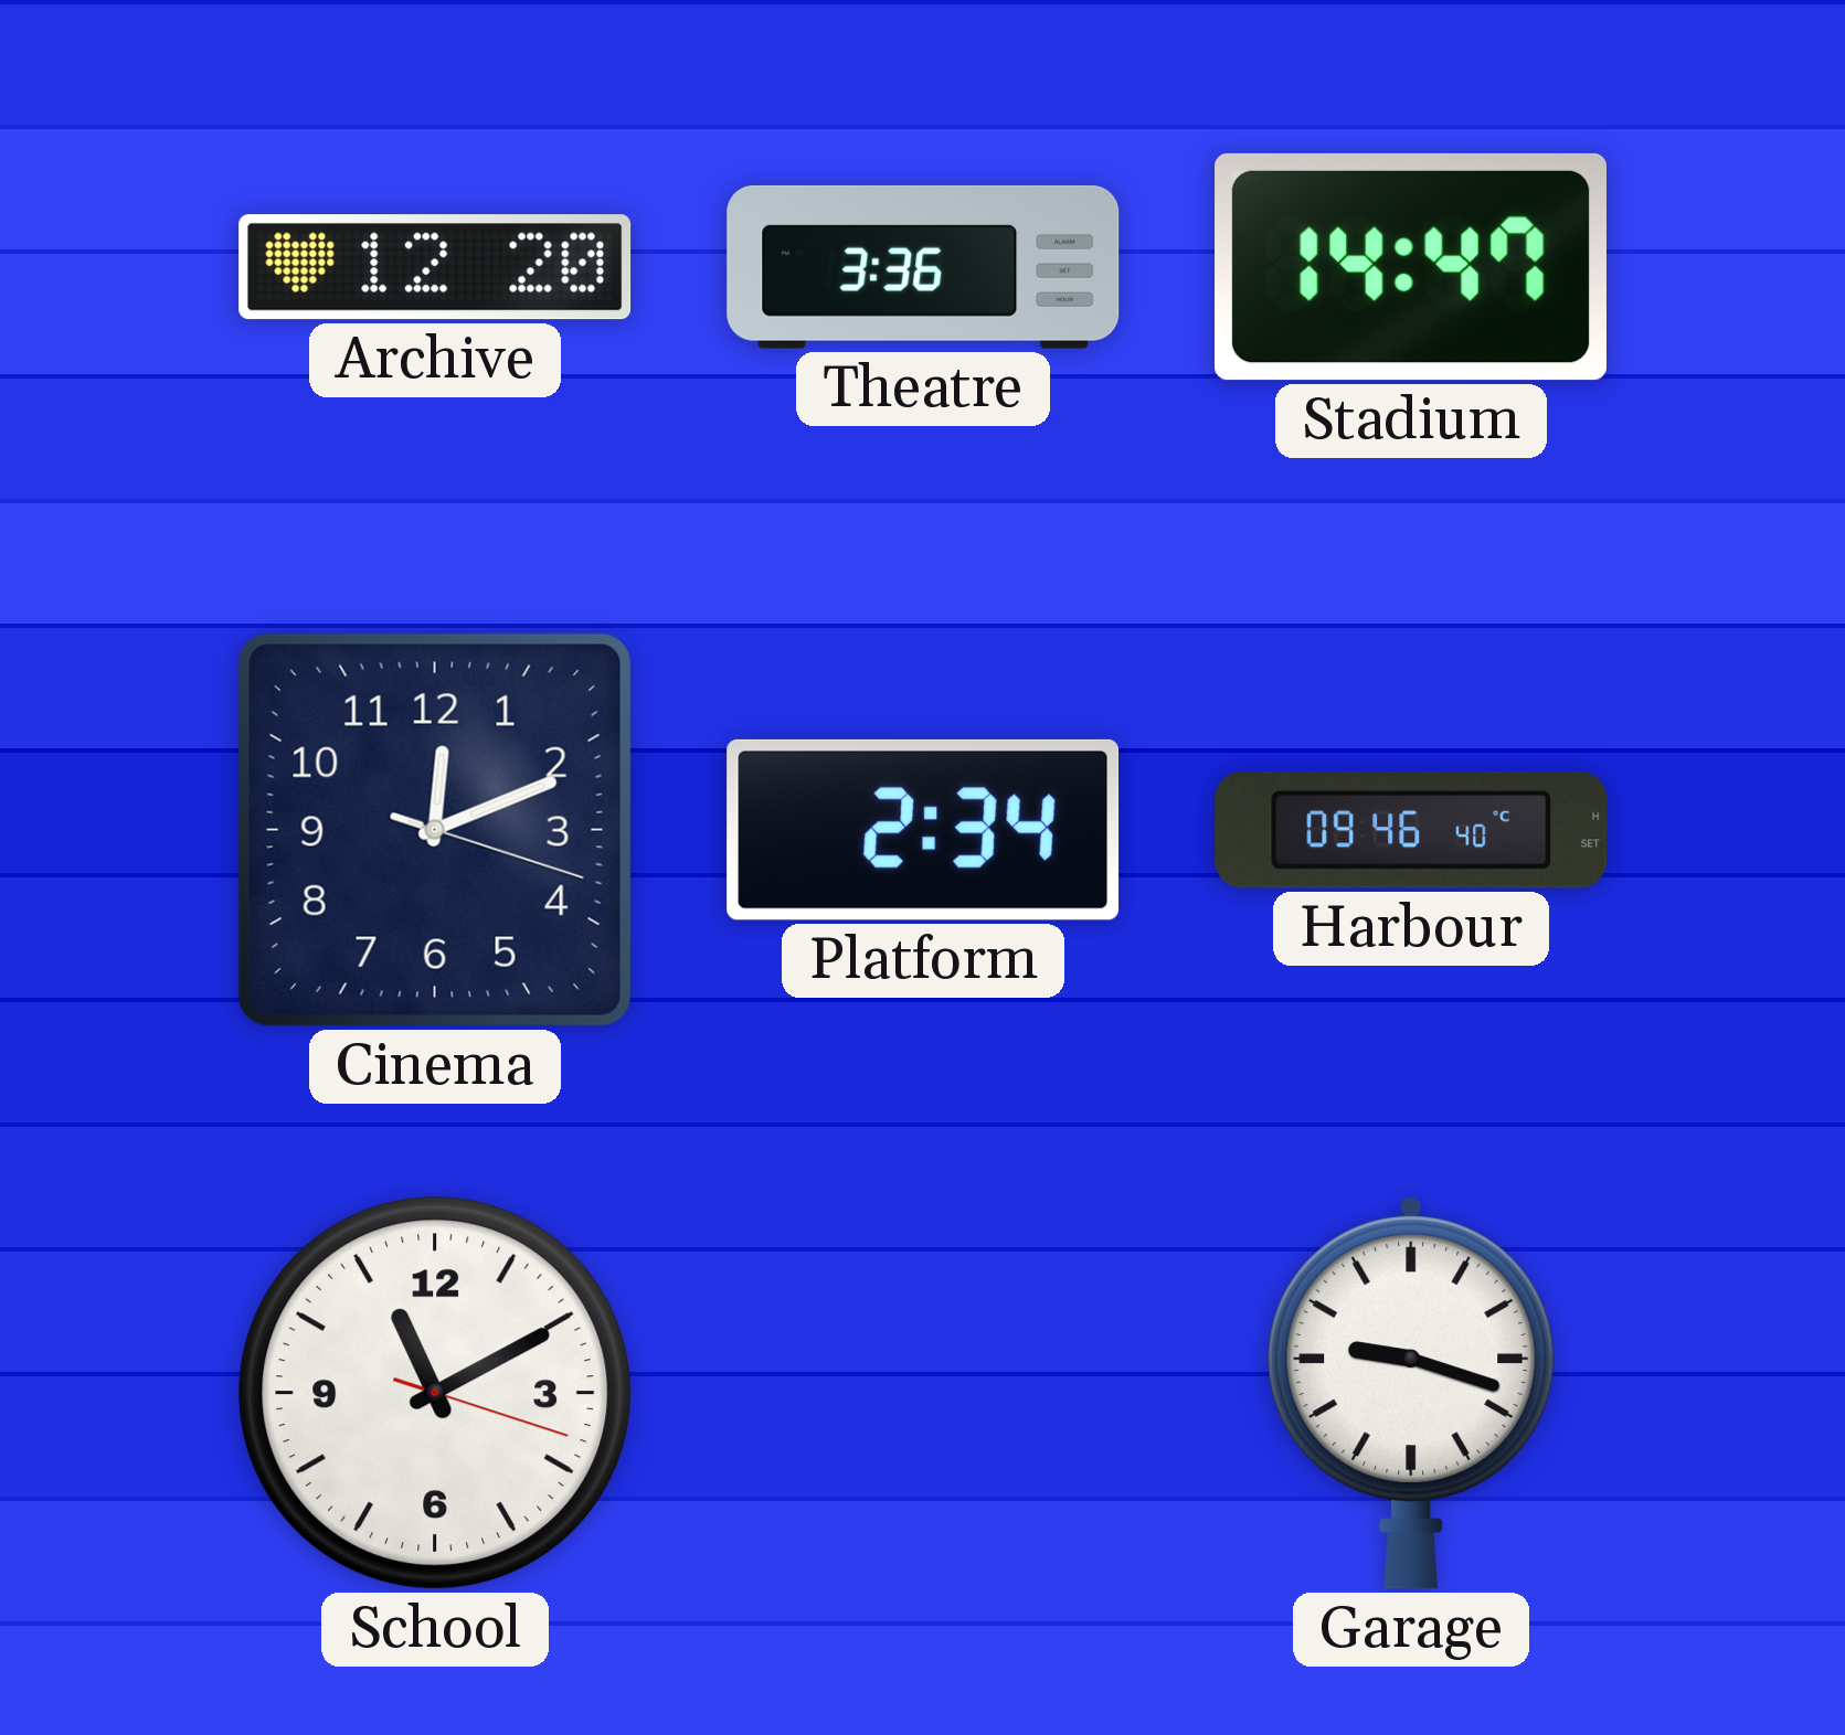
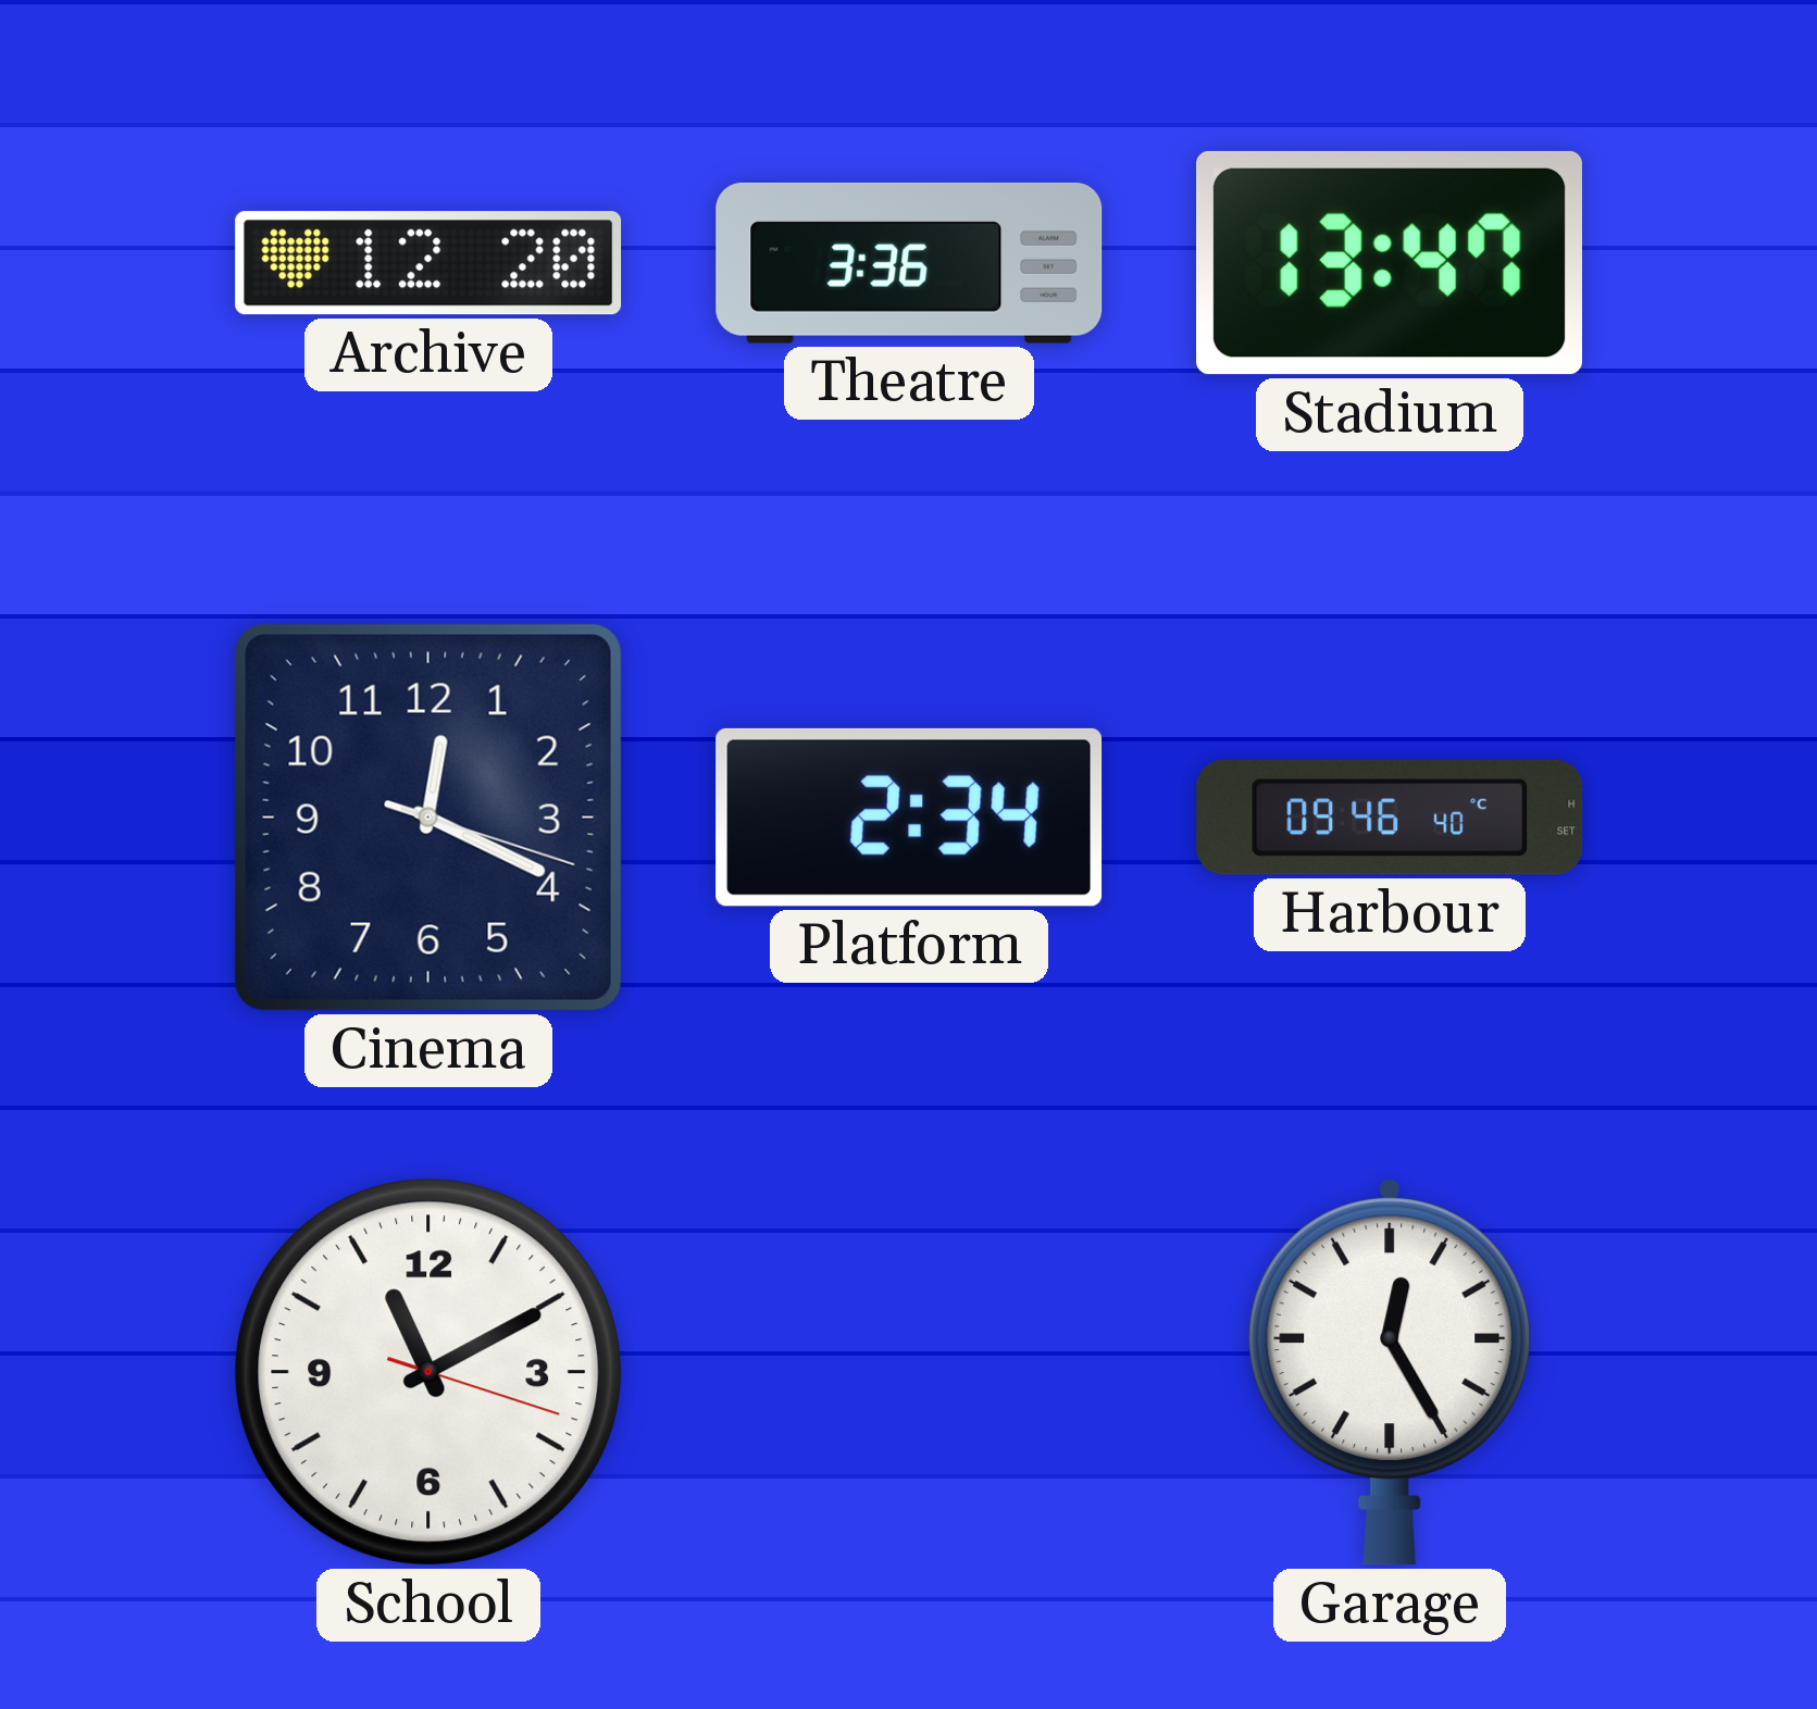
Stadium: 14:47 -> 13:47 (1390, 263)
Cinema: 12:11 -> 12:19 (428, 818)
Garage: 9:18 -> 12:25 (1390, 1372)
